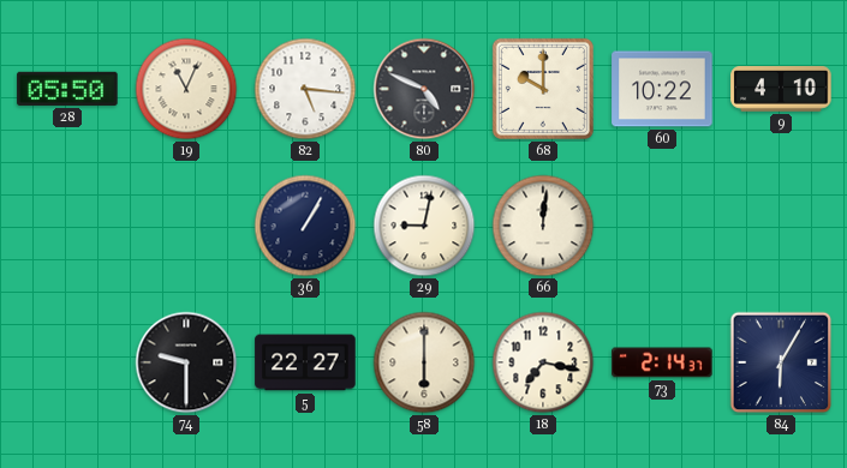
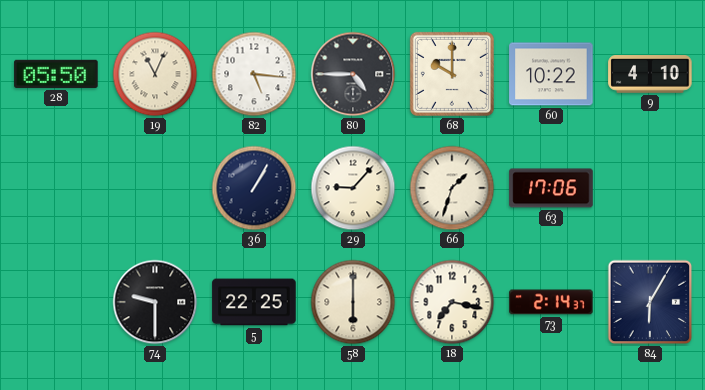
80: 4:49 -> 4:45 (353, 74)
29: 9:02 -> 9:07 (353, 188)
66: 12:01 -> 1:33 (452, 188)
63: none -> 17:06 (551, 188)
5: 22:27 -> 22:25 (254, 302)
